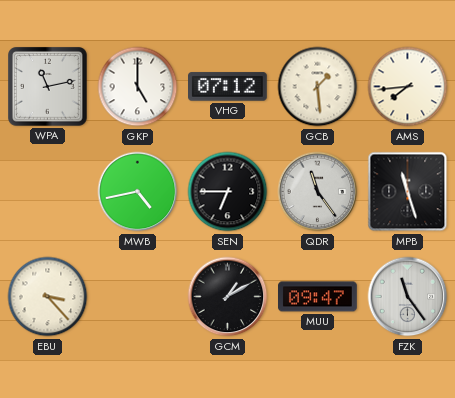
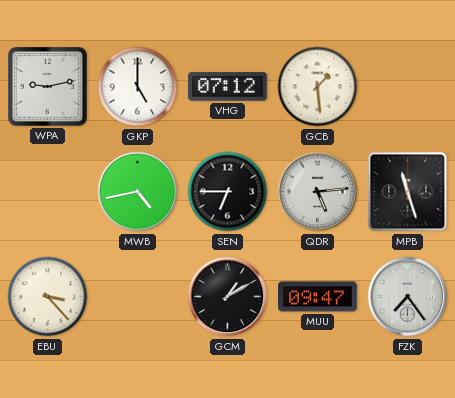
WPA: 11:13 -> 9:13 (48, 87)
AMS: 7:44 -> none (408, 87)
QDR: 11:24 -> 5:14 (318, 192)
FZK: 11:24 -> 7:24 (408, 297)
